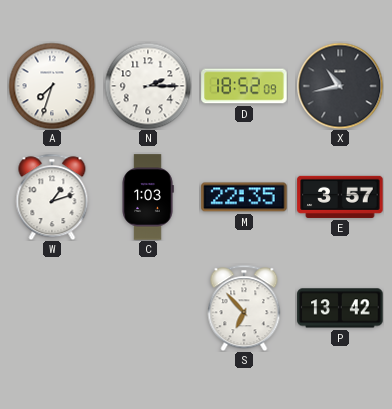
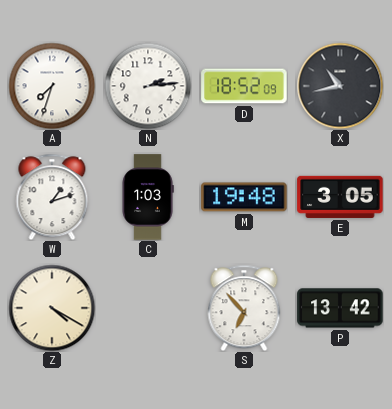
N: 2:15 -> 2:14 (148, 86)
M: 22:35 -> 19:48 (244, 197)
E: 3:57 -> 3:05 (340, 197)
Z: none -> 4:20 (52, 308)
